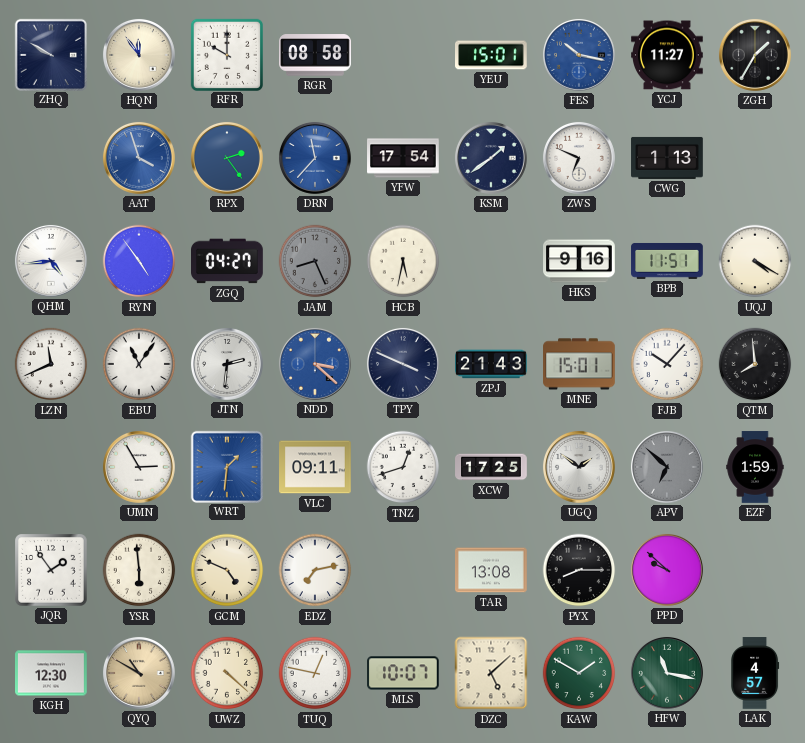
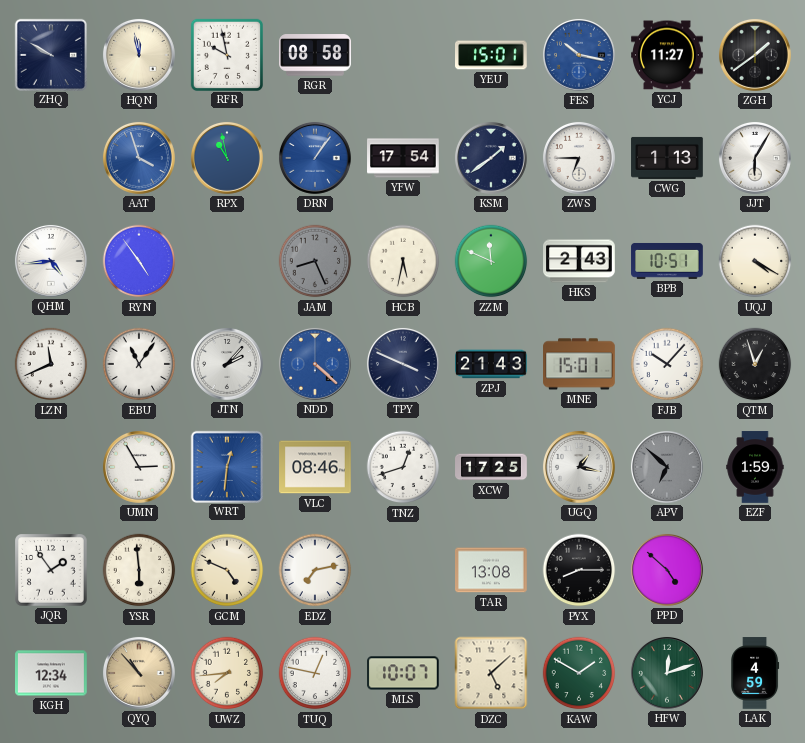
HQN: 11:54 -> 11:58 (139, 55)
RFR: 10:00 -> 9:58 (226, 54)
ZGH: 1:35 -> 1:39 (755, 55)
RPX: 2:24 -> 10:58 (227, 158)
DRN: 11:37 -> 1:06 (315, 158)
ZWS: 6:49 -> 6:45 (579, 158)
JJT: none -> 6:05 (755, 158)
ZGQ: 04:27 -> none (227, 261)
ZZM: none -> 11:49 (491, 261)
HKS: 9:16 -> 2:43 (579, 261)
BPB: 11:51 -> 10:51 (667, 261)
JTN: 2:31 -> 2:07 (227, 364)
NDD: 3:22 -> 4:22 (315, 364)
QTM: 7:59 -> 12:57 (755, 364)
WRT: 1:31 -> 12:31 (226, 466)
VLC: 09:11 -> 08:46 (315, 467)
UGQ: 1:51 -> 1:17 (579, 467)
PPD: 9:52 -> 4:52 (667, 570)
KGH: 12:30 -> 12:34 (52, 673)
QYQ: 10:50 -> 10:53 (139, 673)
UWZ: 4:22 -> 7:44 (227, 673)
HFW: 11:17 -> 12:12 (667, 673)
LAK: 4:57 -> 4:59 (756, 673)
